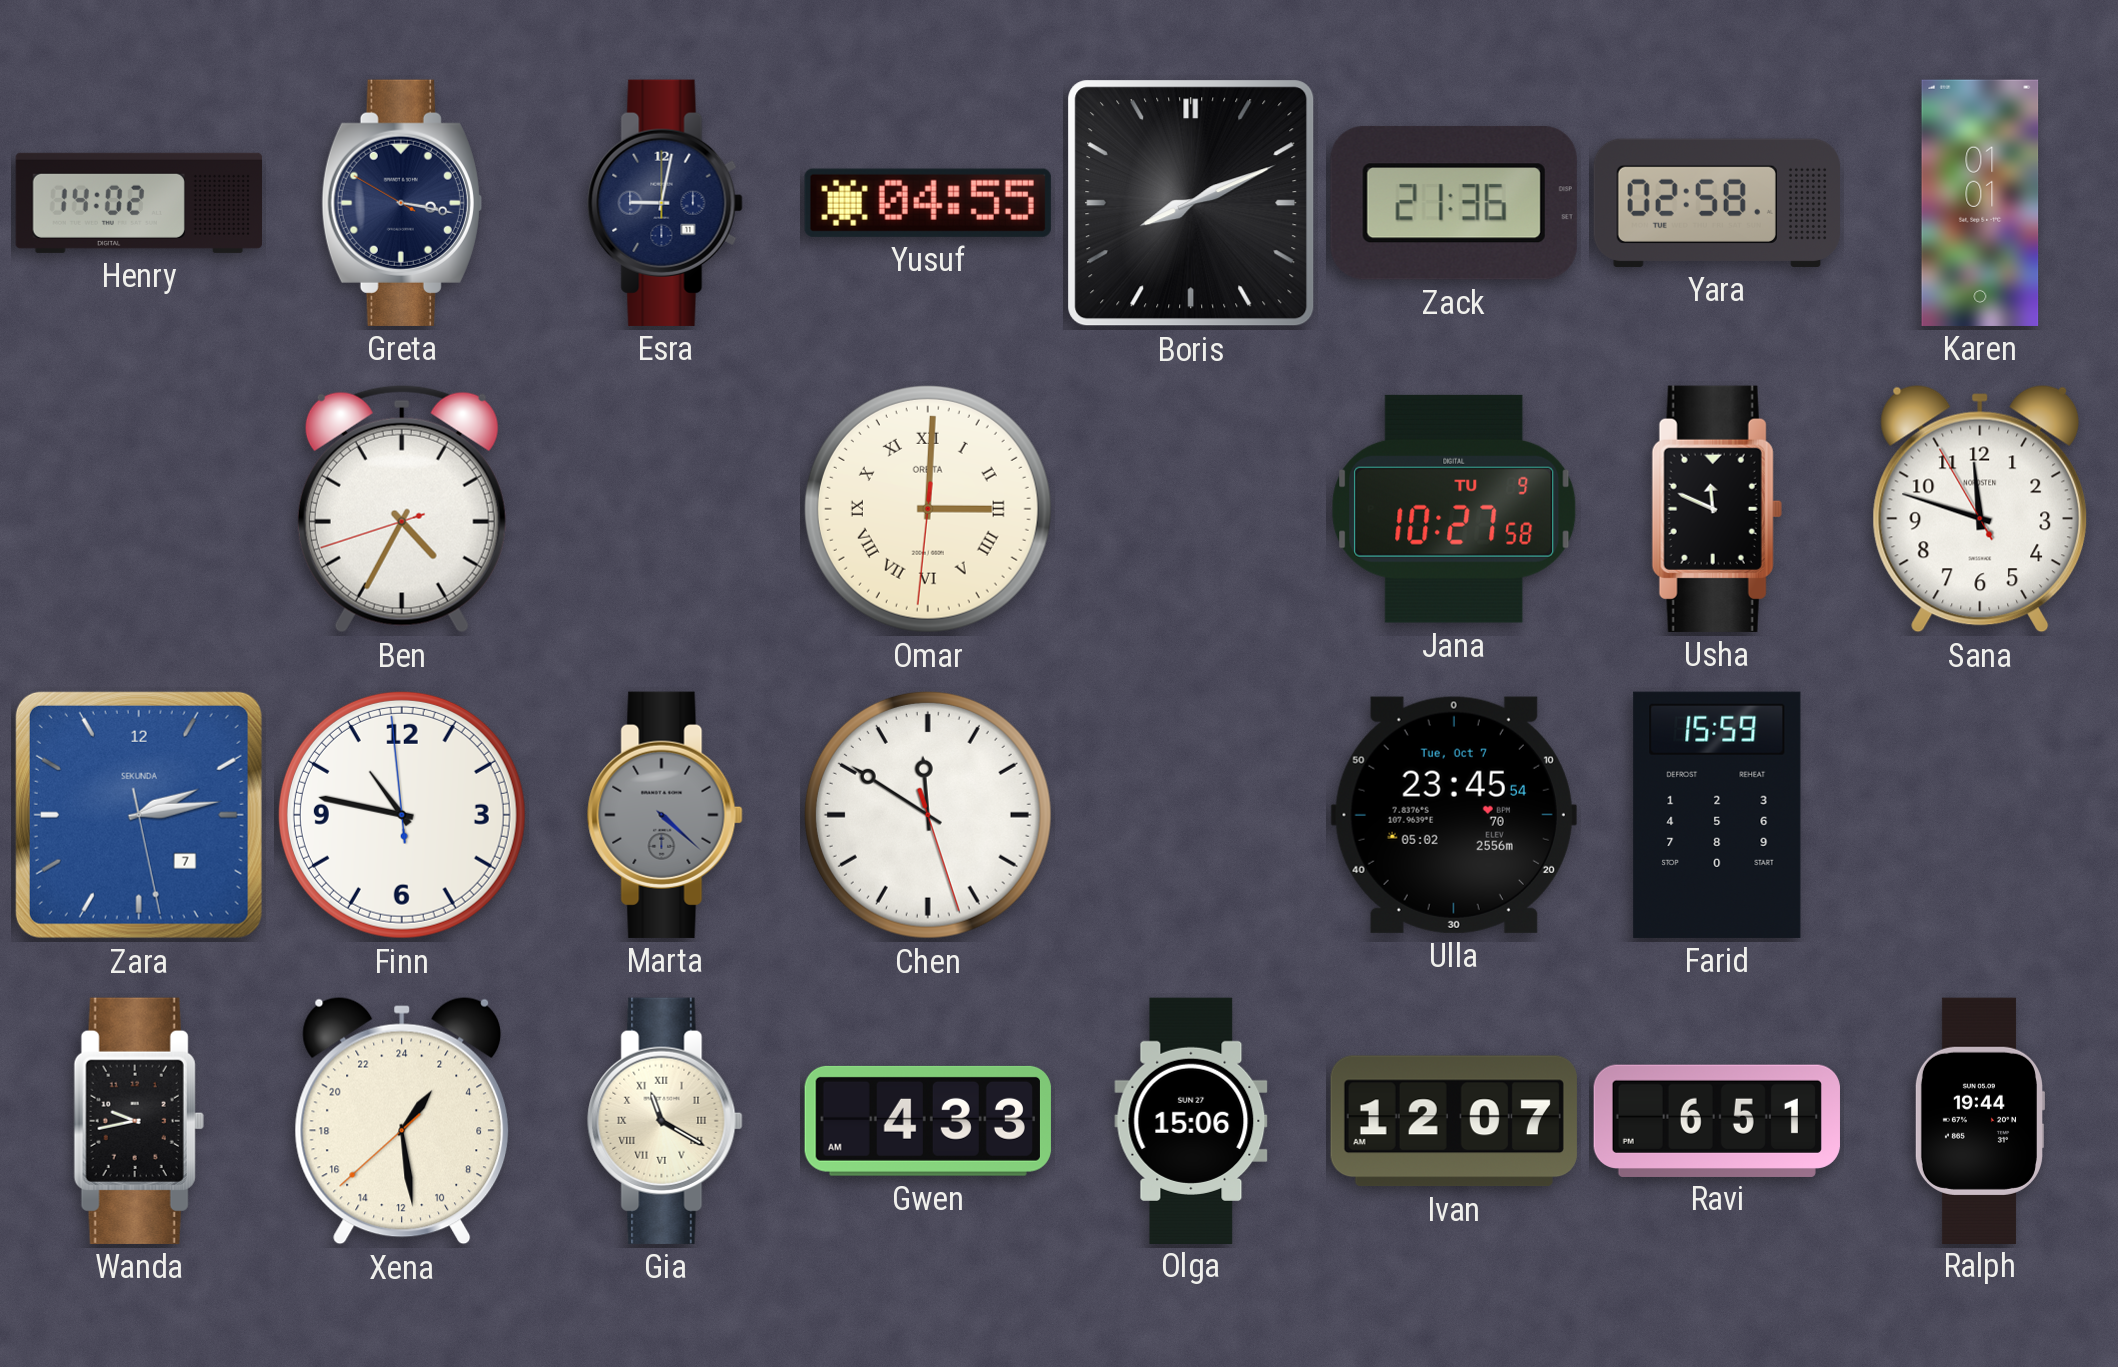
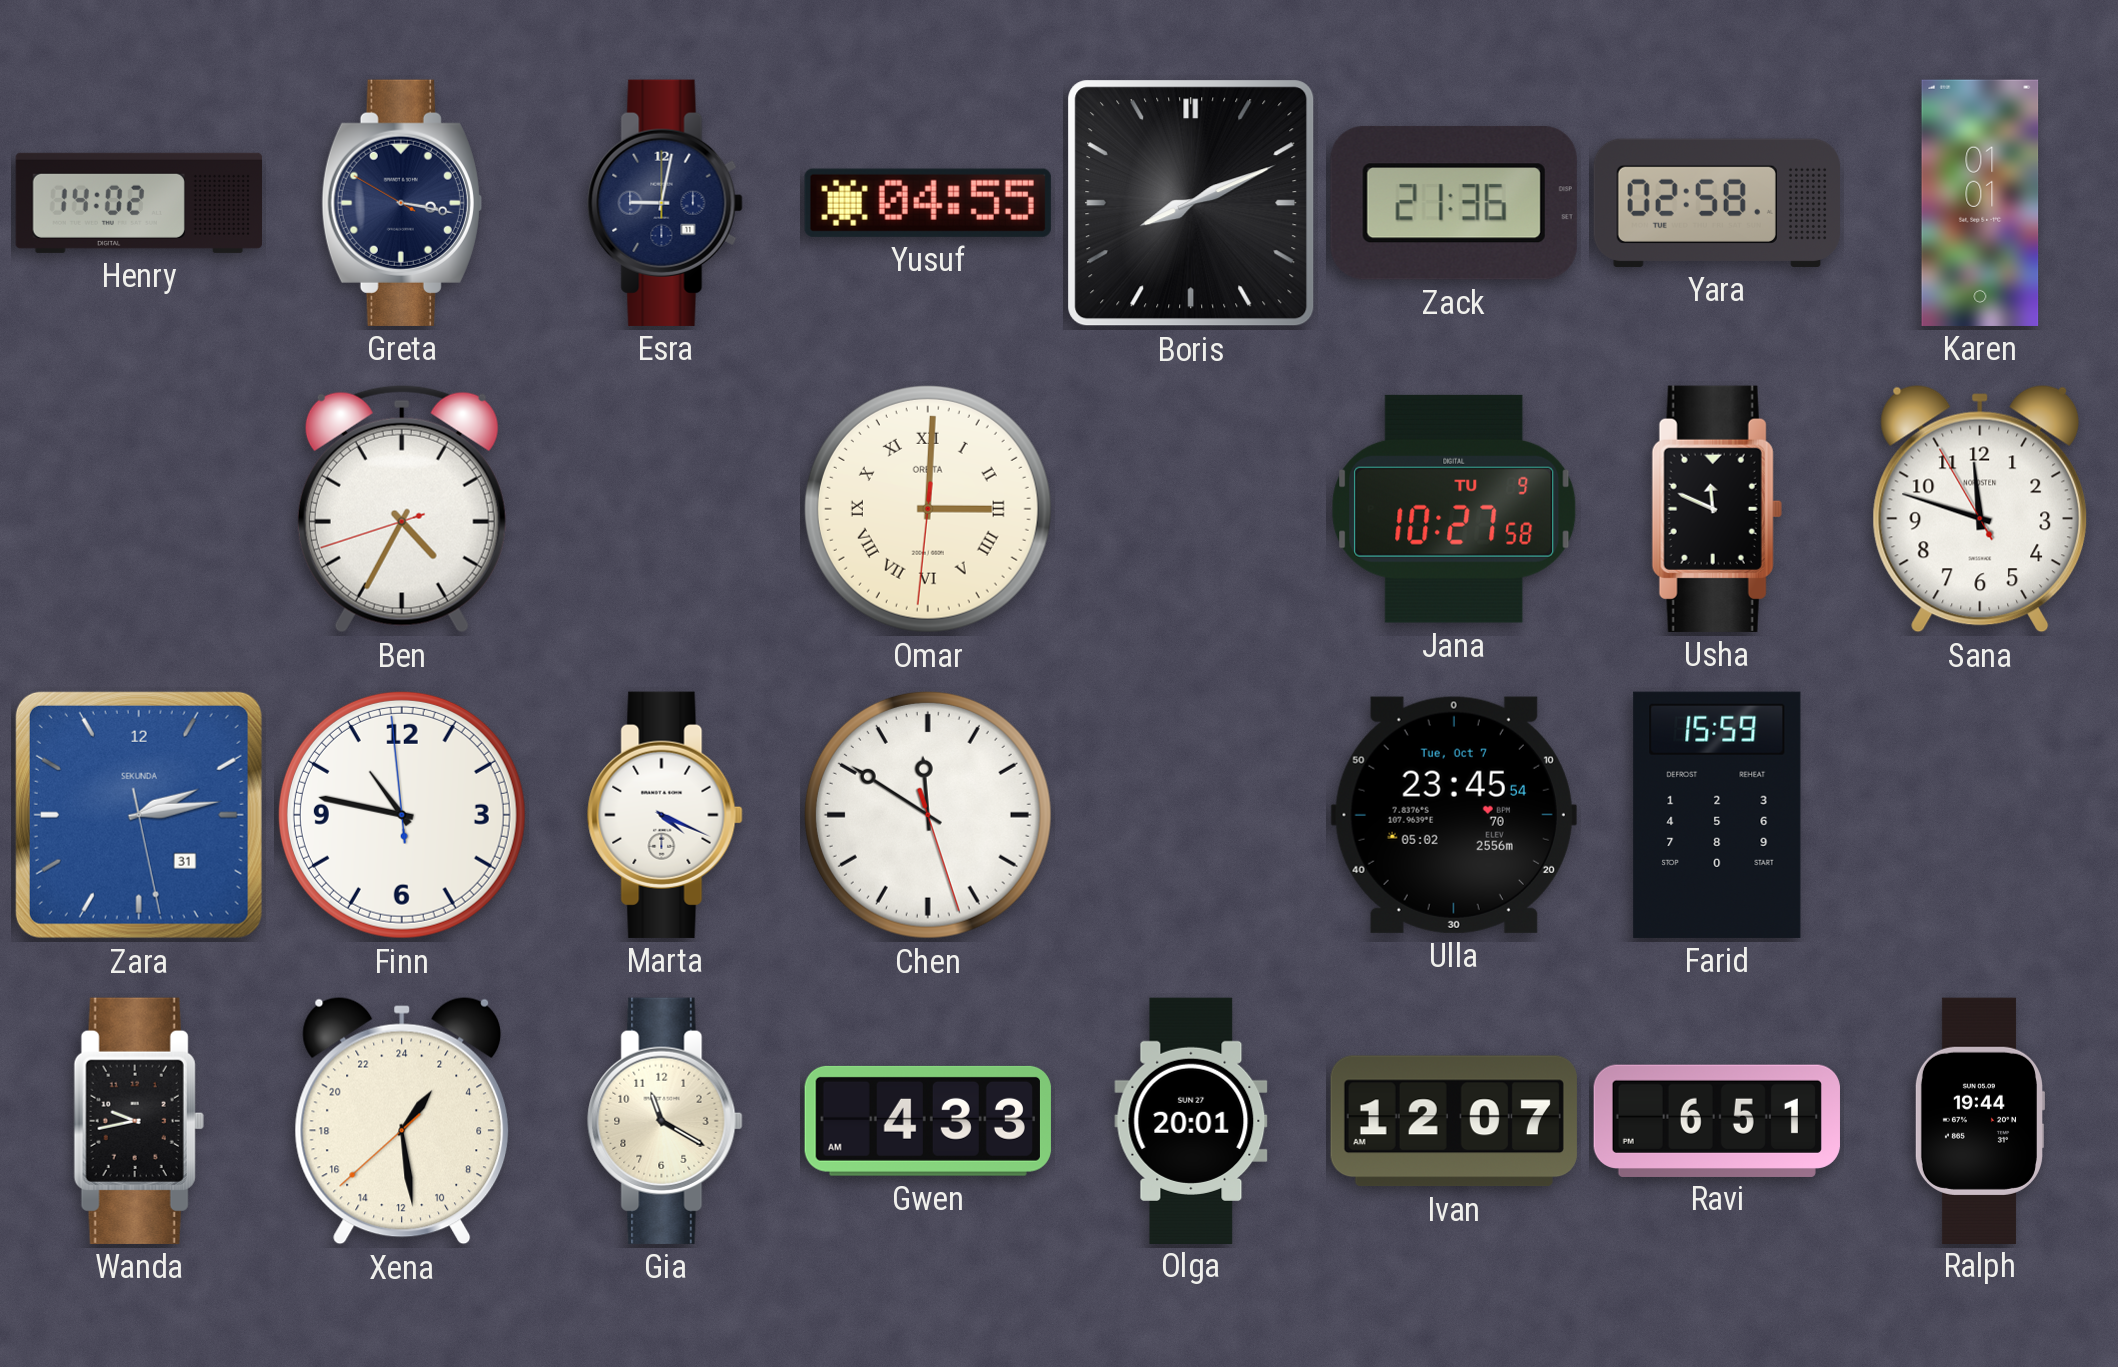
Zara date: 7 -> 31 (139, 815)
Marta: 4:22 -> 4:19 (665, 815)
Marta dial: grey -> white (665, 815)
Gia numerals: Roman -> Arabic (665, 1121)
Olga: 15:06 -> 20:01 (1191, 1120)
